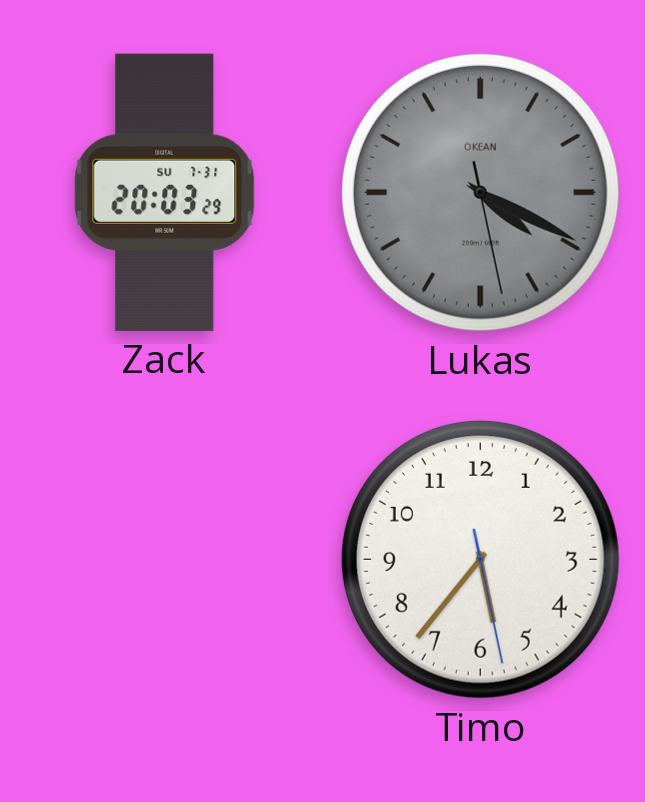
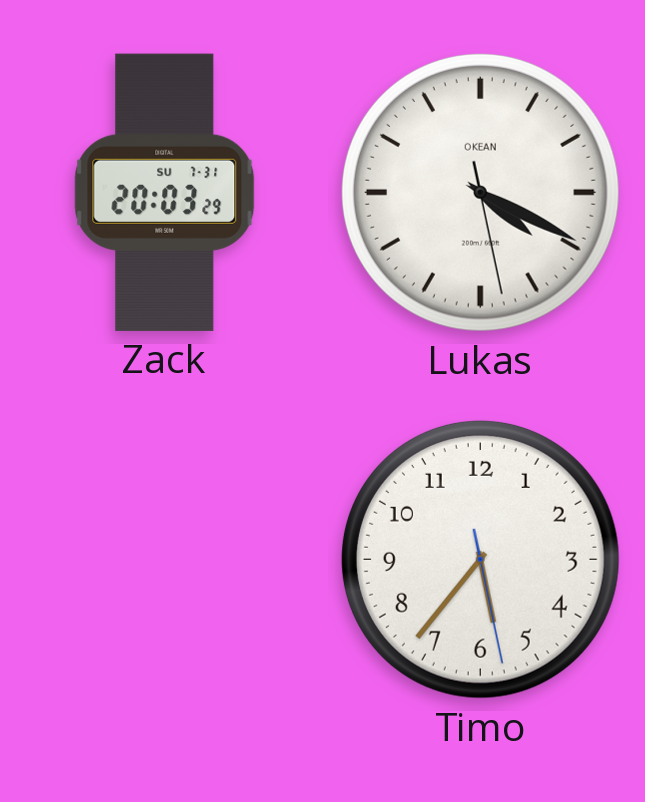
Lukas dial: grey -> white (480, 192)
